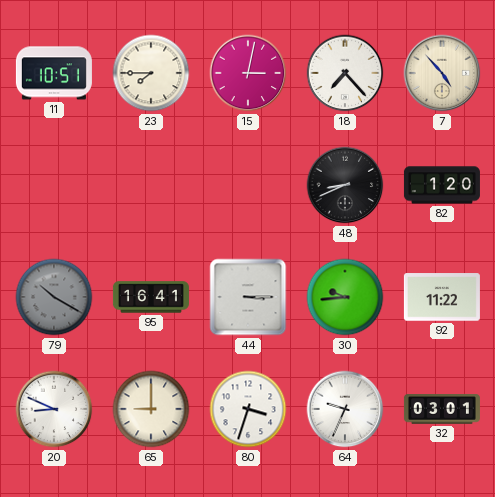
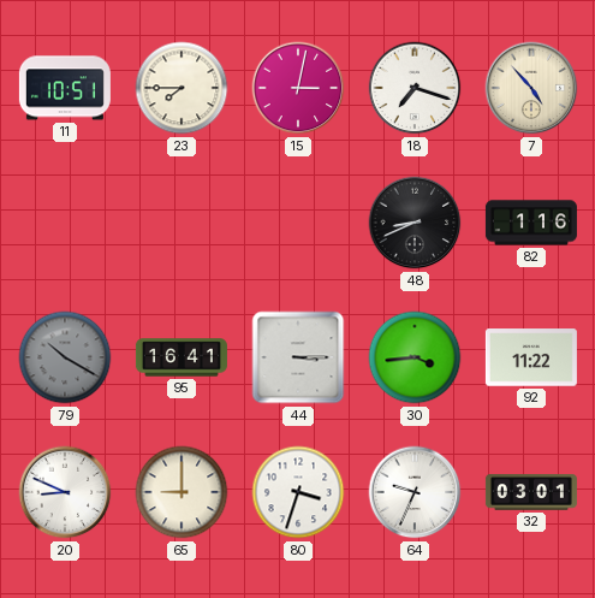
18: 7:23 -> 7:18 (415, 88)
82: 1:20 -> 1:16 (531, 223)
30: 9:44 -> 3:44 (415, 357)
